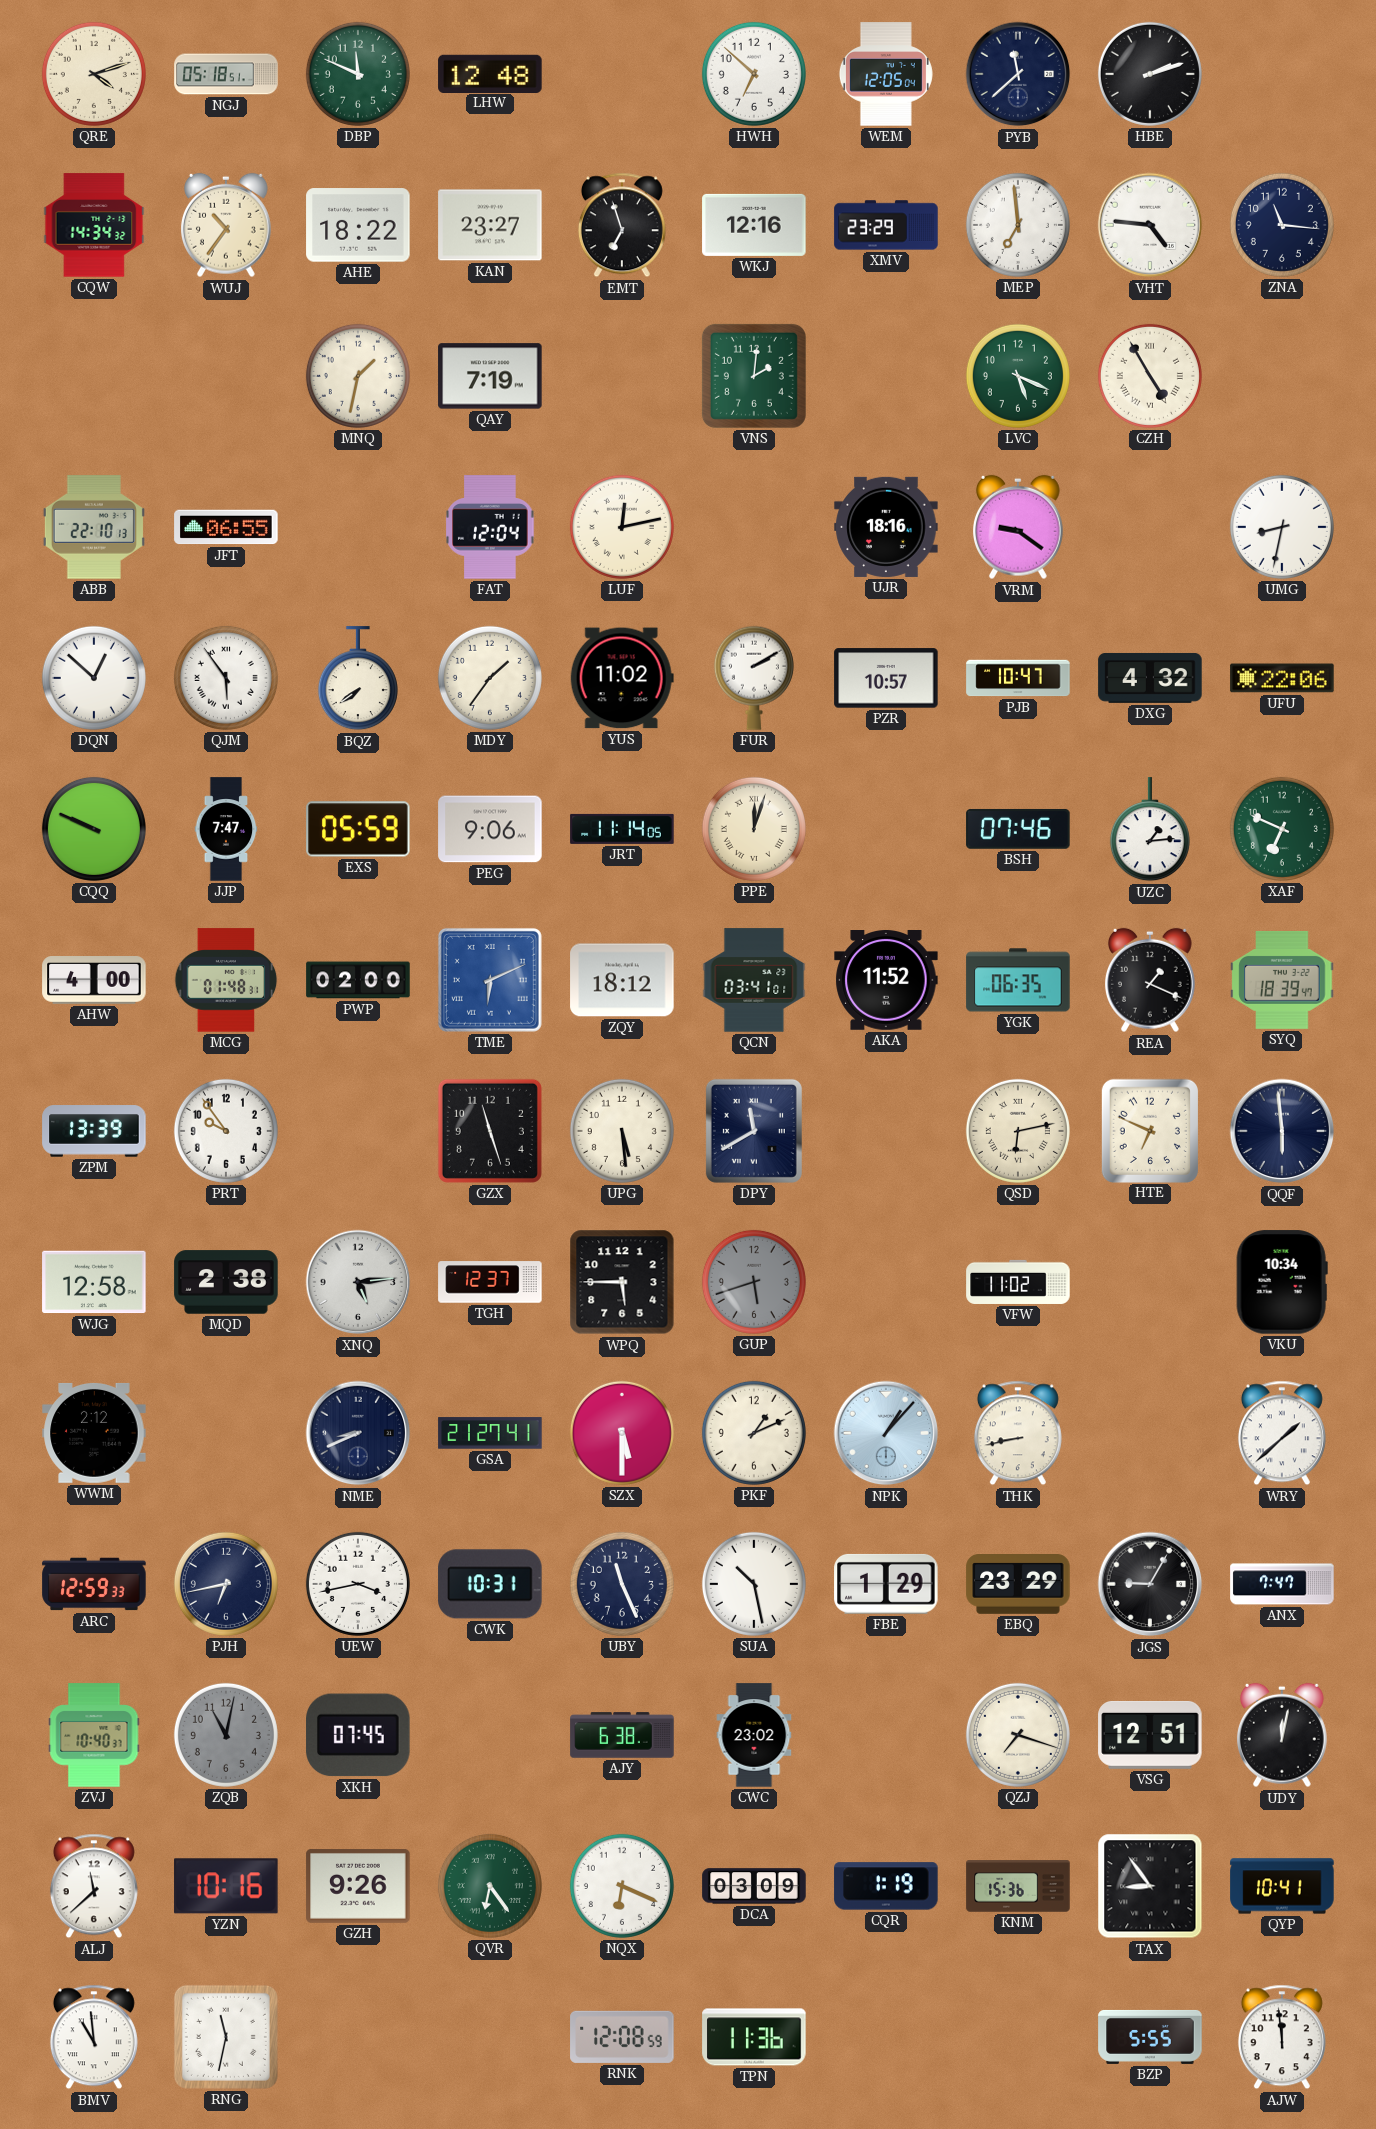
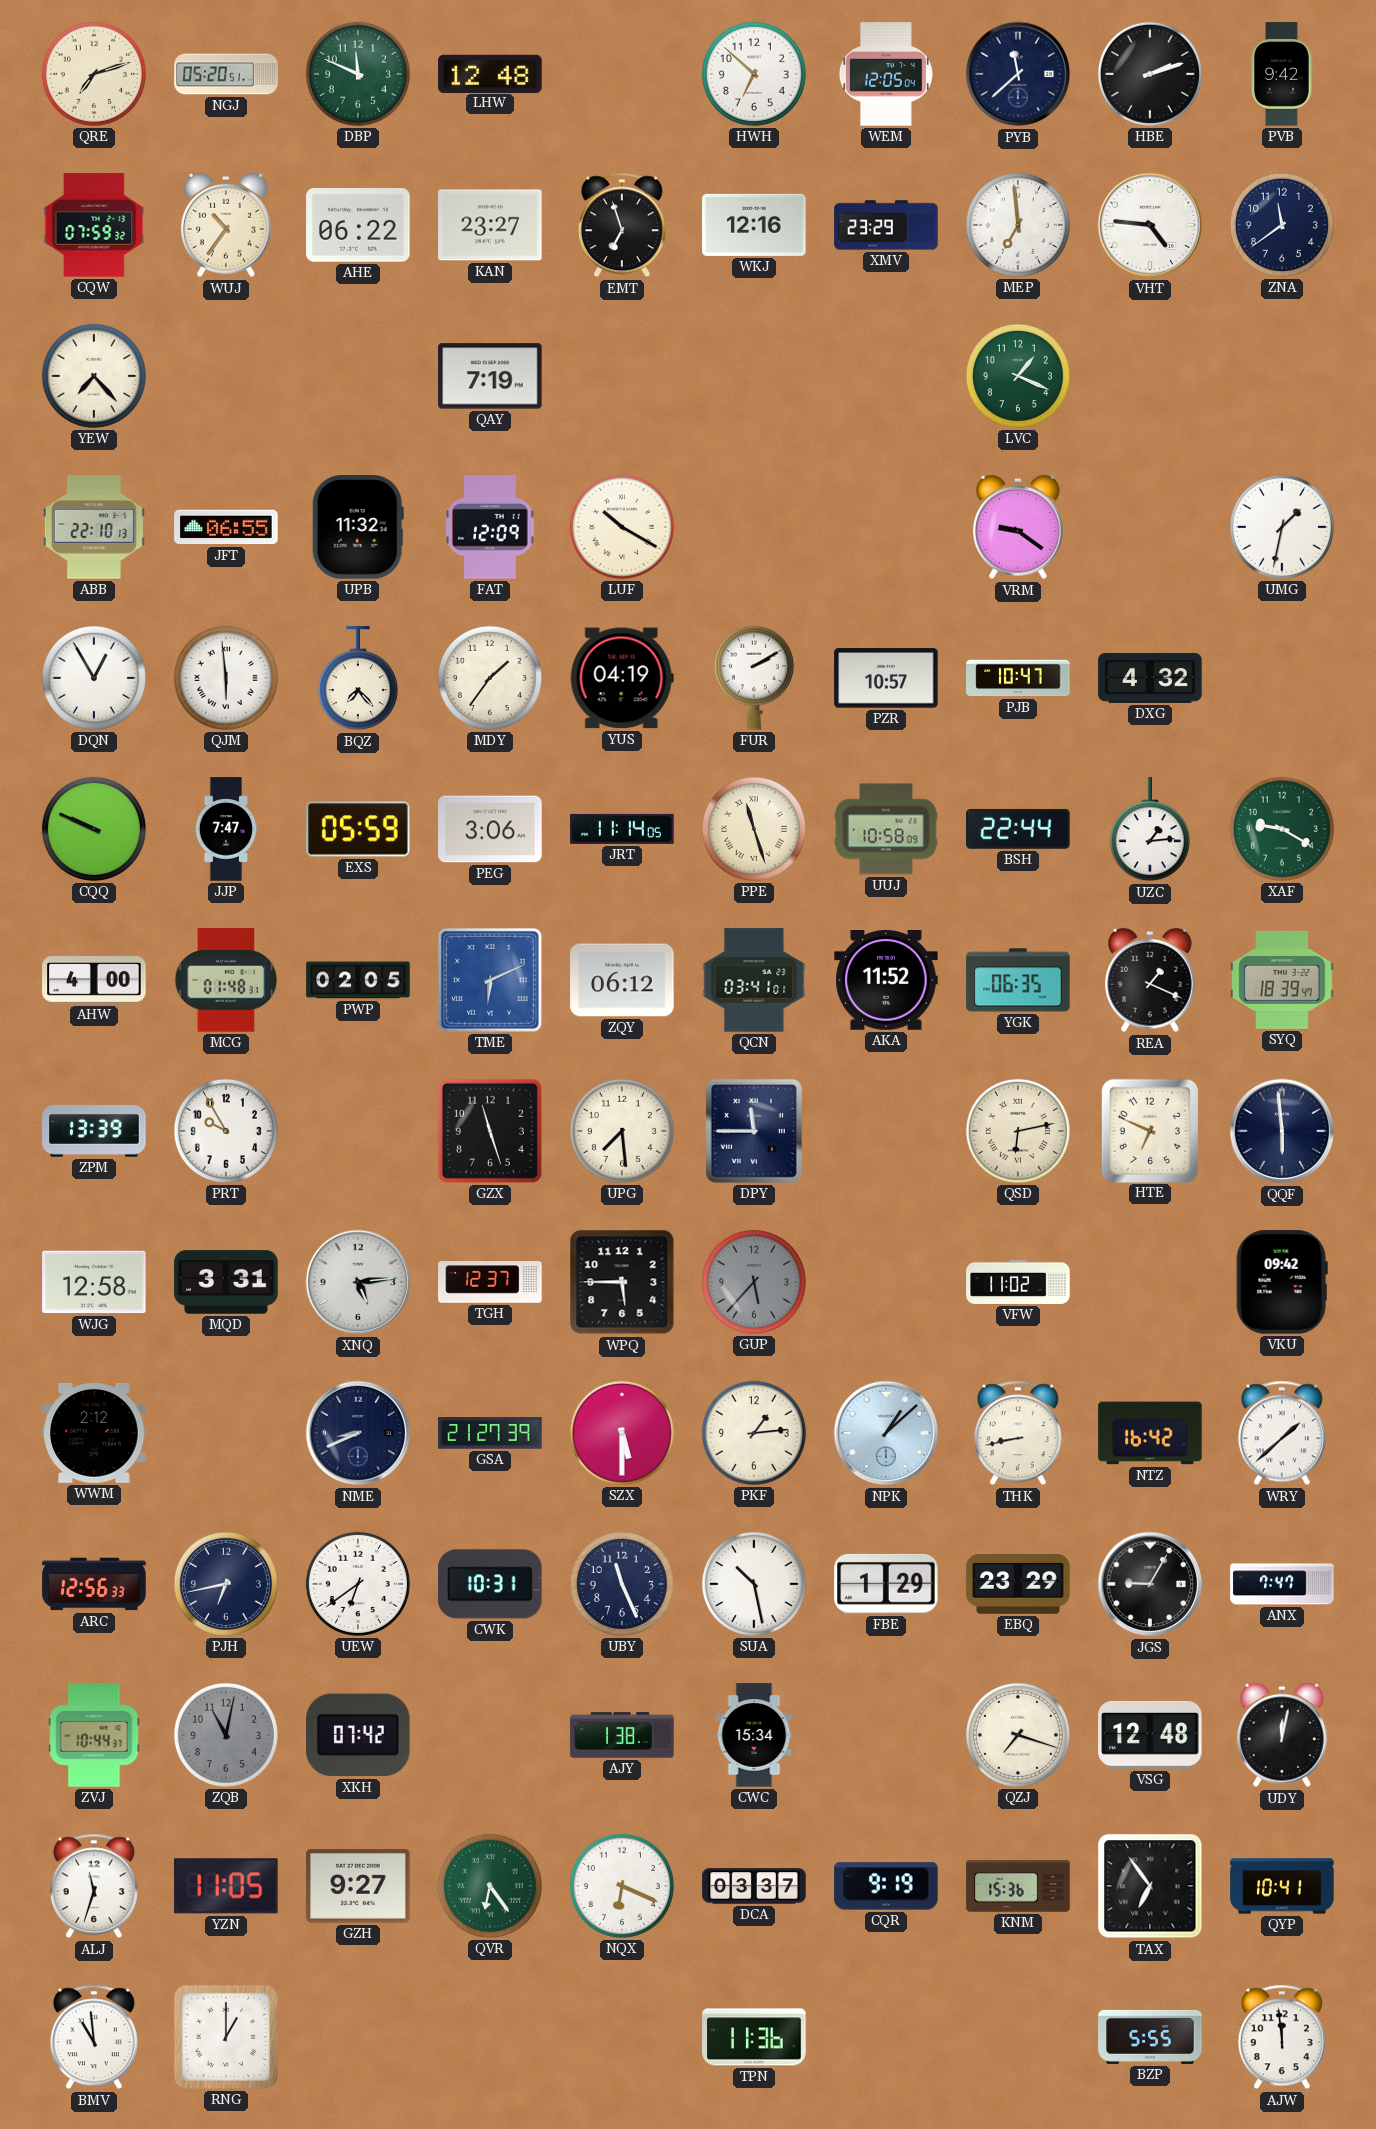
QRE: 4:12 -> 7:12 (94, 74)
NGJ: 05:18 -> 05:20 (226, 74)
PVB: none -> 9:42 (1282, 74)
CQW: 14:34 -> 07:59 (94, 225)
AHE: 18:22 -> 06:22 (358, 225)
ZNA: 11:16 -> 11:39 (1282, 225)
YEW: none -> 7:23 (94, 376)
MNQ: 1:32 -> none (358, 376)
VNS: 2:01 -> none (754, 376)
LVC: 5:19 -> 1:19 (1018, 376)
CZH: 4:55 -> none (1150, 376)
UPB: none -> 11:32 (358, 527)
FAT: 12:04 -> 12:09 (490, 527)
LUF: 12:13 -> 10:20 (622, 527)
UJR: 18:16 -> none (886, 527)
UMG: 8:32 -> 1:32 (1282, 527)
DQN: 12:52 -> 12:55 (94, 678)
QJM: 5:54 -> 5:59 (226, 678)
BQZ: 7:39 -> 7:23 (358, 679)
YUS: 11:02 -> 04:19 (622, 678)
UFU: 22:06 -> none (1282, 678)
PEG: 9:06 -> 3:06 (490, 829)
PPE: 12:03 -> 11:27 (754, 829)
UUJ: none -> 10:58 (886, 829)
BSH: 07:46 -> 22:44 (1018, 829)
XAF: 6:49 -> 9:20 (1282, 829)
PWP: 02:00 -> 02:05 (358, 980)
ZQY: 18:12 -> 06:12 (622, 980)
PRT: 9:54 -> 9:55 (226, 1131)
UPG: 5:29 -> 7:29 (622, 1131)
DPY: 11:40 -> 11:45 (754, 1131)
MQD: 2:38 -> 3:31 (226, 1282)
GUP: 5:42 -> 5:37 (754, 1282)
VKU: 10:34 -> 09:42 (1282, 1282)
GSA: 21:27:41 -> 21:27:39 (490, 1433)
PKF: 1:11 -> 1:14 (754, 1433)
NPK: 1:07 -> 1:08 (886, 1433)
NTZ: none -> 16:42 (1150, 1433)
ARC: 12:59 -> 12:56 (94, 1584)
UEW: 3:43 -> 6:39 (358, 1584)
ZVJ: 10:40 -> 10:44 (94, 1735)
XKH: 07:45 -> 07:42 (358, 1735)
AJY: 6:38 -> 1:38 (622, 1735)
CWC: 23:02 -> 15:34 (754, 1735)
VSG: 12:51 -> 12:48 (1150, 1735)
ALJ: 11:38 -> 11:33 (94, 1886)
YZN: 10:16 -> 11:05 (226, 1886)
GZH: 9:26 -> 9:27 (358, 1887)
DCA: 03:09 -> 03:37 (754, 1886)
CQR: 1:19 -> 9:19 (886, 1886)
TAX: 8:54 -> 6:54 (1150, 1886)
RNG: 11:32 -> 1:00 (226, 2037)
RNK: 12:08 -> none (622, 2037)
